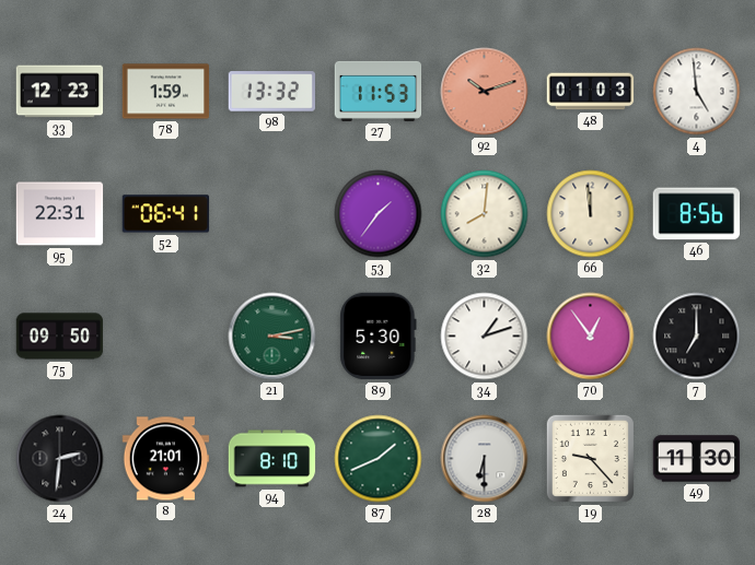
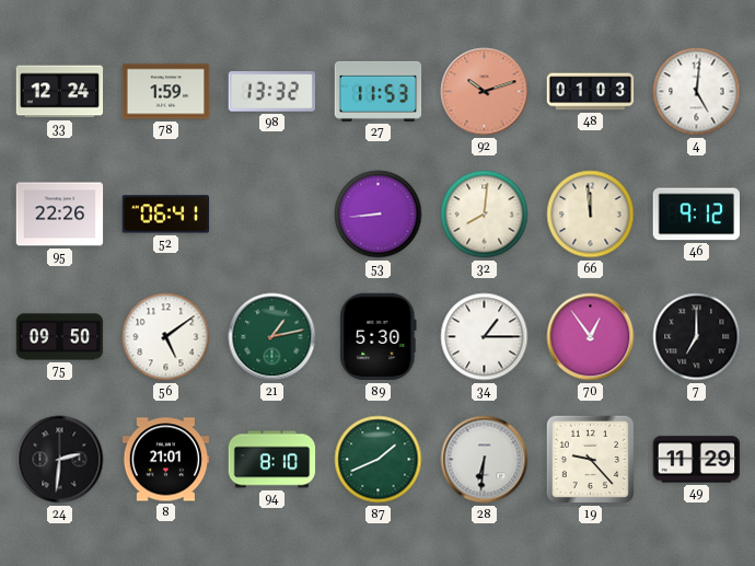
33: 12:23 -> 12:24 (60, 92)
4: 4:59 -> 5:01 (697, 92)
95: 22:31 -> 22:26 (60, 215)
53: 1:36 -> 8:44 (379, 215)
46: 8:56 -> 9:12 (696, 215)
56: none -> 5:09 (166, 337)
21: 3:13 -> 1:13 (272, 337)
34: 1:12 -> 1:15 (485, 337)
28: 6:30 -> 6:31 (485, 460)
49: 11:30 -> 11:29 (697, 460)
